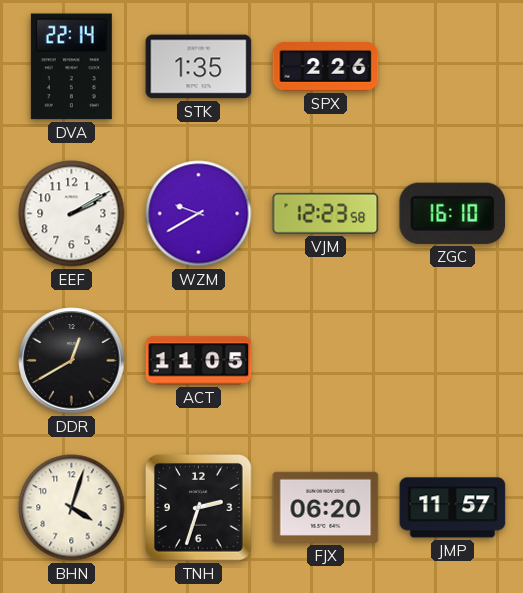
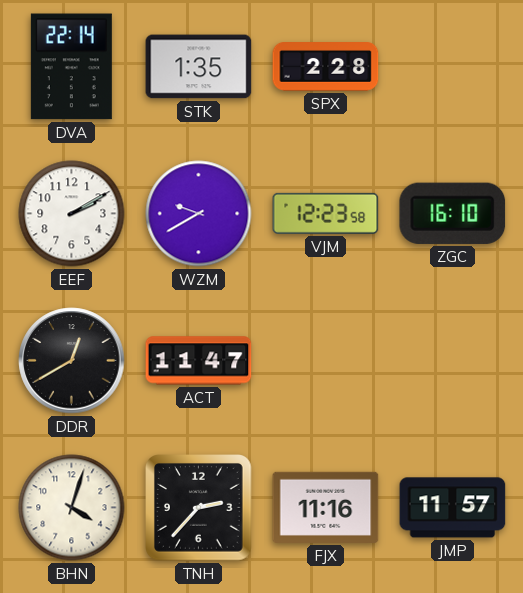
SPX: 2:26 -> 2:28 (326, 67)
ACT: 11:05 -> 11:47 (199, 361)
TNH: 2:33 -> 2:37 (199, 508)
FJX: 06:20 -> 11:16 (326, 507)
